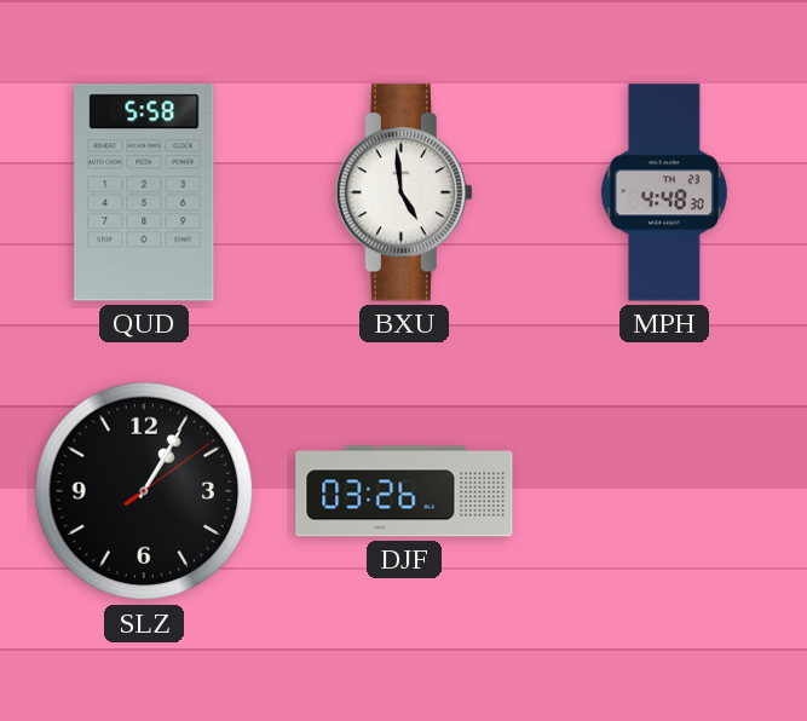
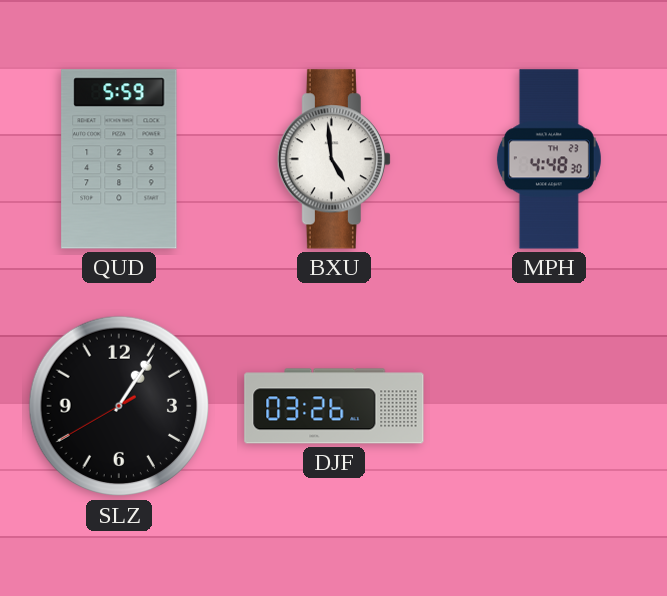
QUD: 5:58 -> 5:59 (119, 159)
SLZ: 1:05:09 -> 1:05:40 (119, 406)
